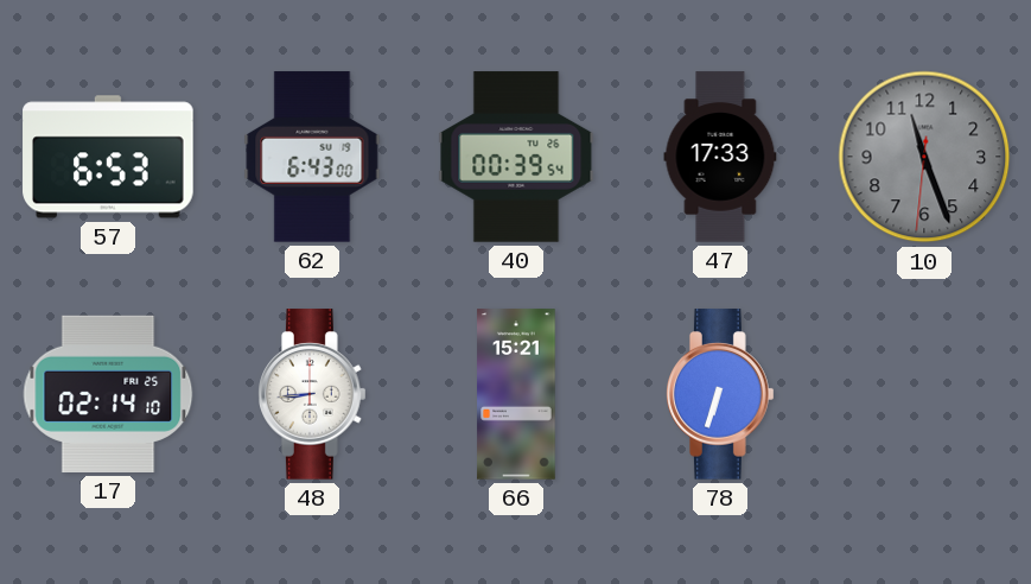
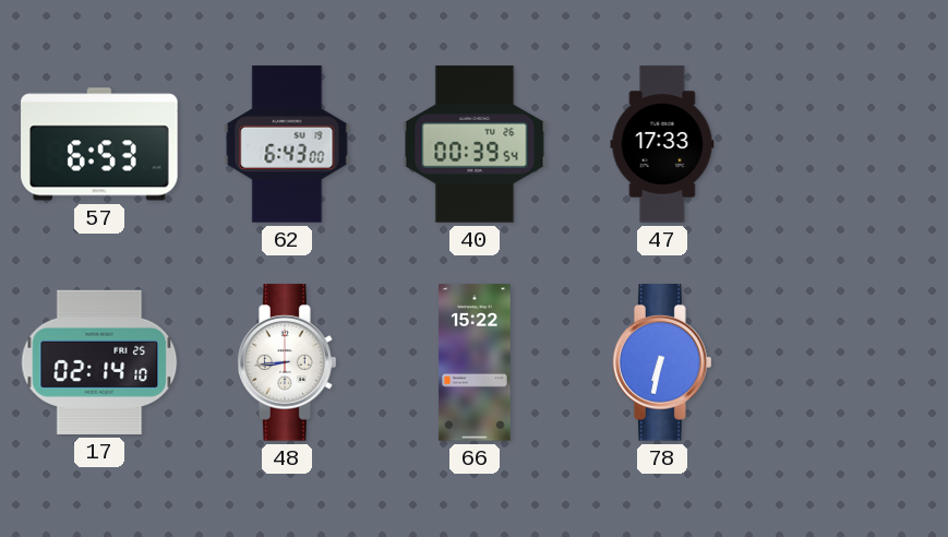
10: 11:26 -> none (924, 157)
66: 15:21 -> 15:22 (475, 362)
78: 6:33 -> 6:32 (662, 362)
